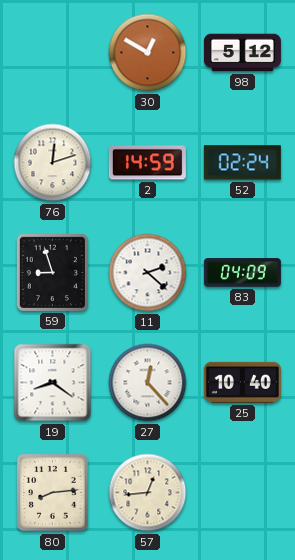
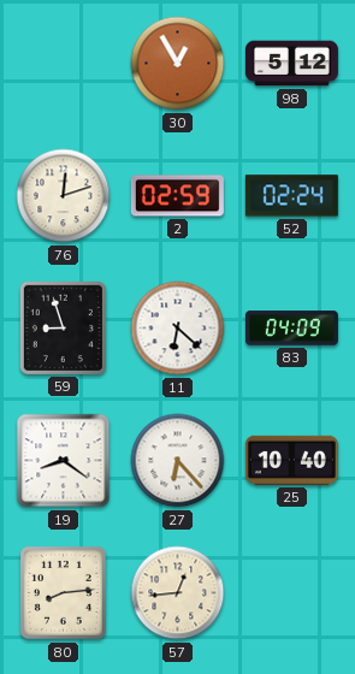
30: 12:50 -> 12:55 (178, 64)
2: 14:59 -> 02:59 (177, 196)
11: 2:22 -> 6:22 (178, 329)
27: 12:23 -> 6:23 (178, 461)
